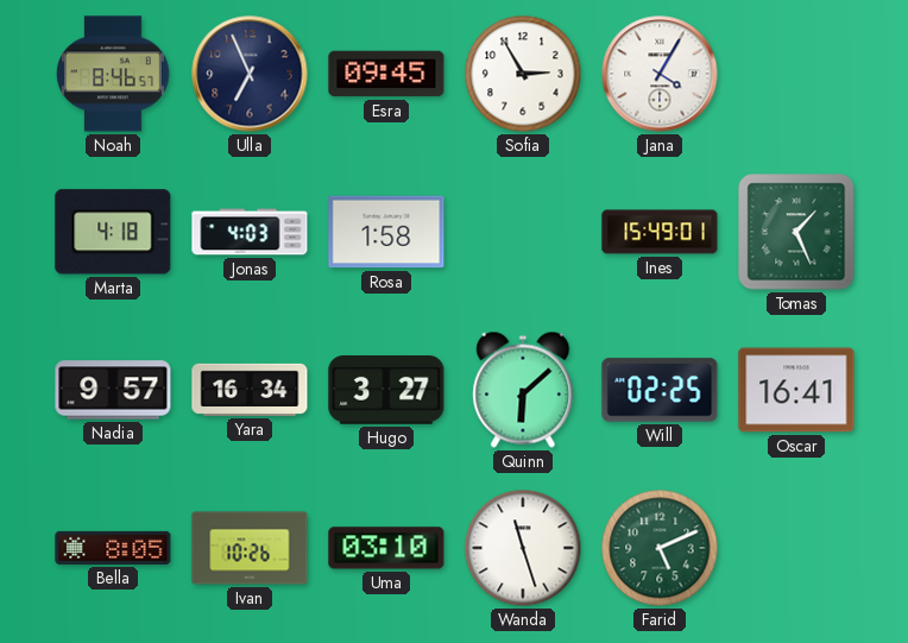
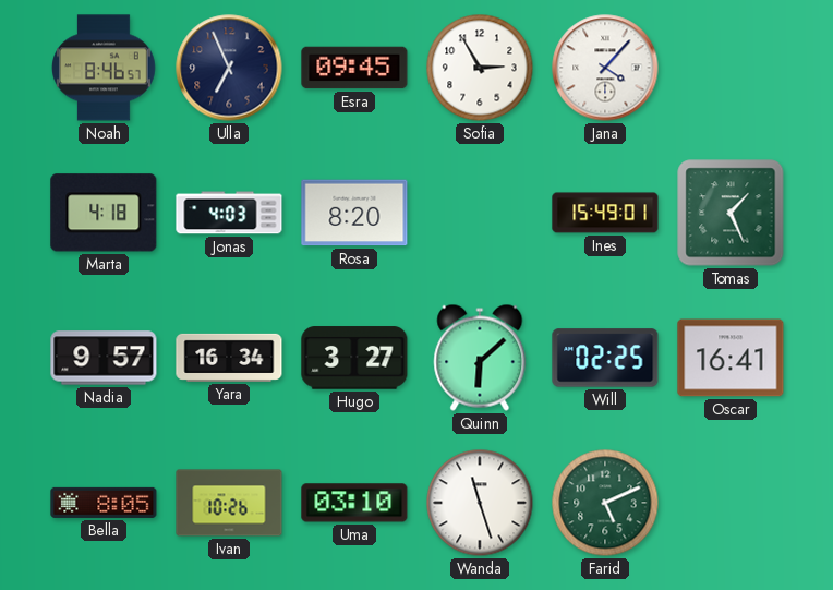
Jana: 4:05 -> 4:07 (605, 68)
Rosa: 1:58 -> 8:20 (354, 213)
